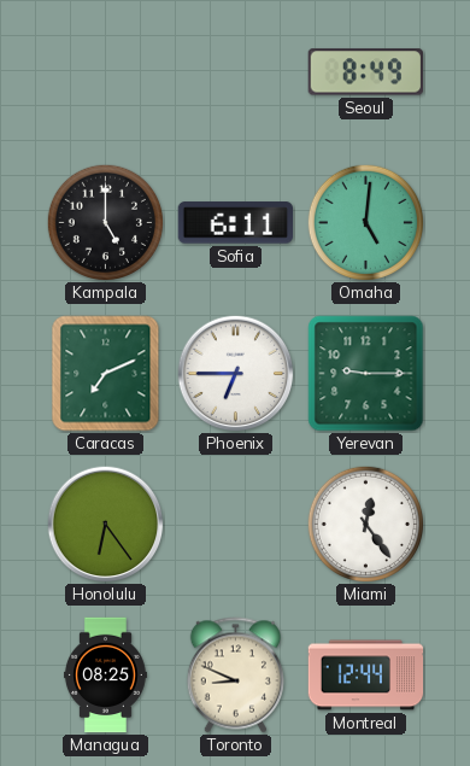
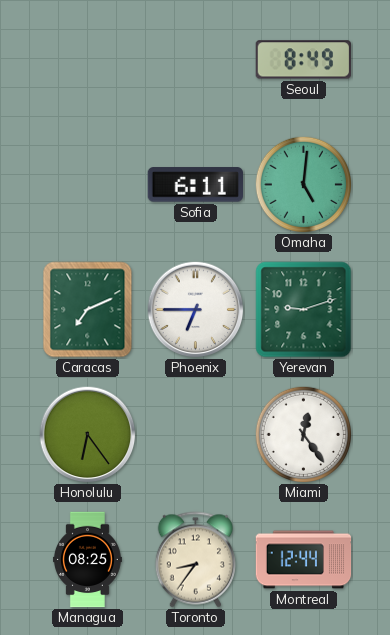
Kampala: 5:00 -> none (105, 222)
Yerevan: 9:15 -> 9:12 (304, 310)
Toronto: 8:49 -> 8:36 (195, 560)
